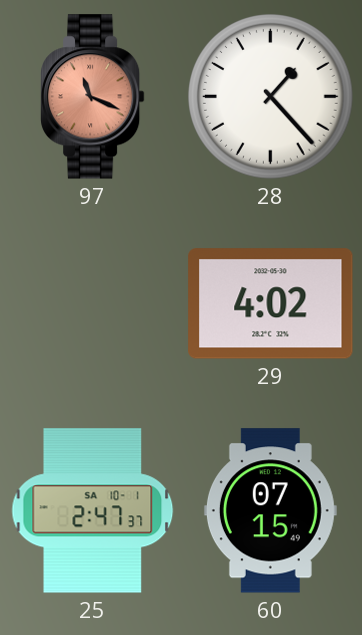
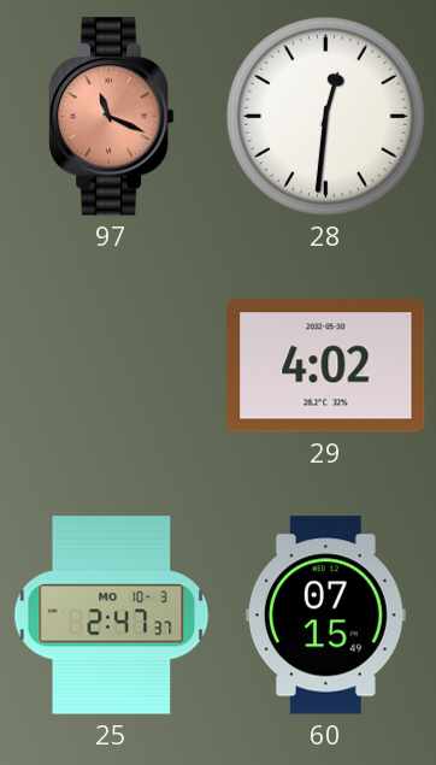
28: 1:23 -> 12:31 (326, 117)
25 date: SA 10-1 -> MO 10-3 (112, 616)
